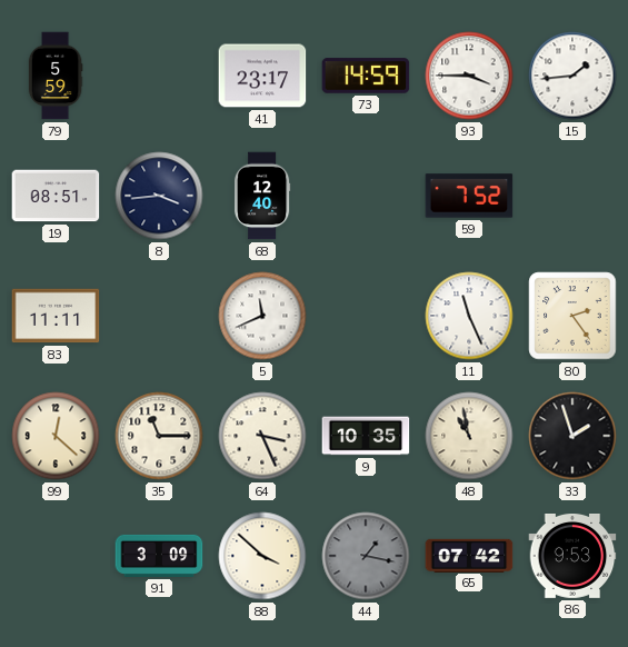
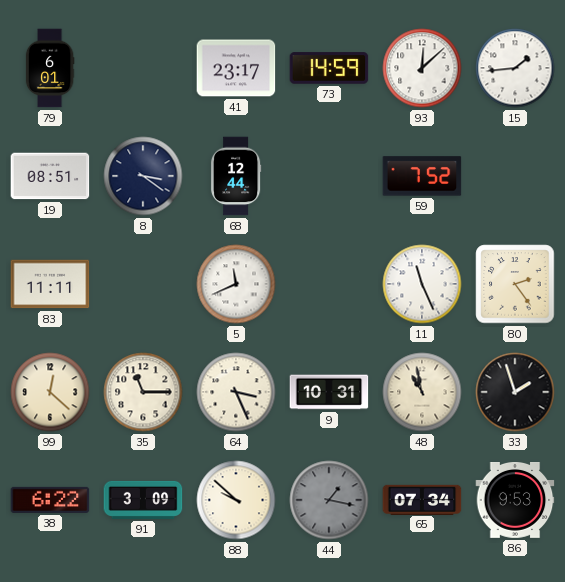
79: 5:59 -> 6:01 (50, 68)
93: 3:45 -> 12:08 (422, 68)
8: 3:44 -> 3:21 (143, 176)
68: 12:40 -> 12:44 (236, 176)
9: 10:35 -> 10:31 (329, 392)
38: none -> 6:22 (50, 500)
88: 3:52 -> 9:52 (236, 500)
65: 07:42 -> 07:34 (422, 499)
